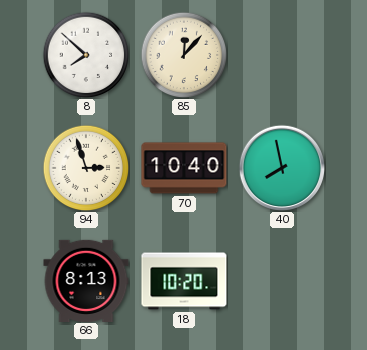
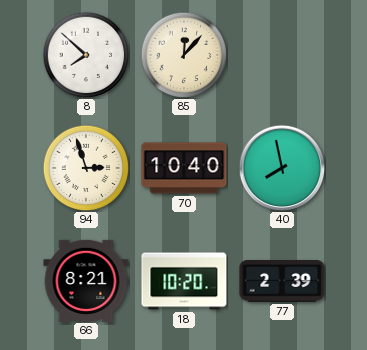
66: 8:13 -> 8:21 (86, 280)
77: none -> 2:39 (282, 281)
